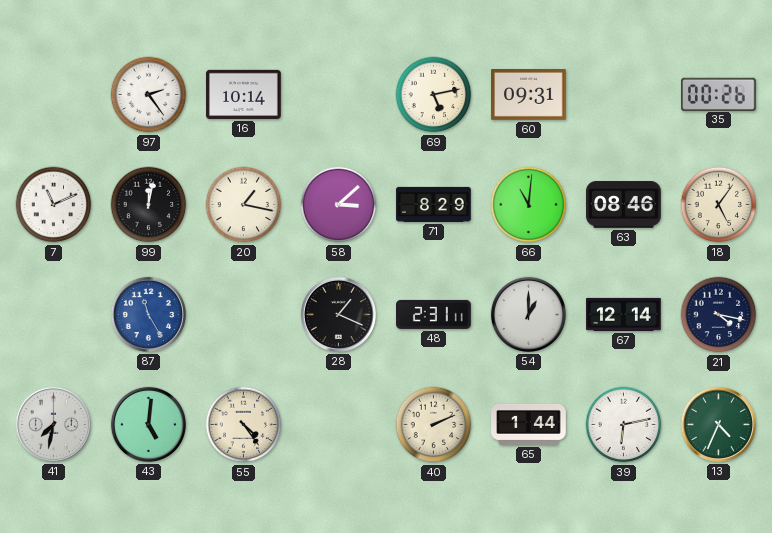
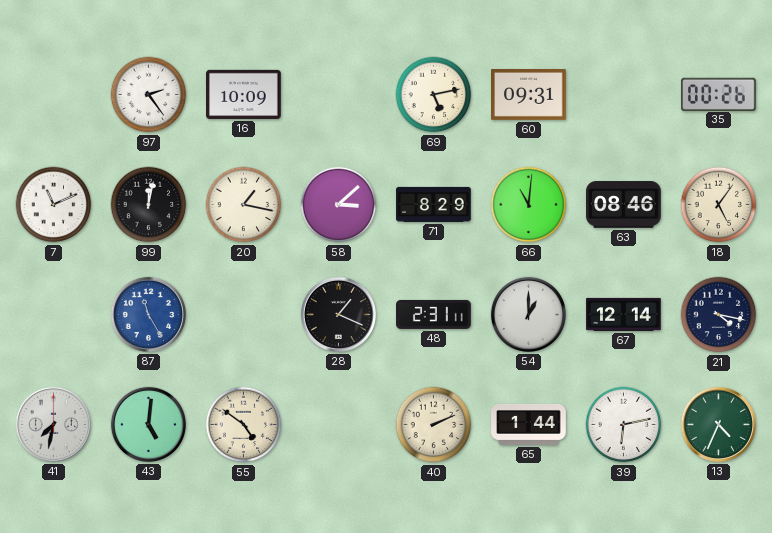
16: 10:14 -> 10:09 (244, 94)
55: 4:24 -> 4:51 (244, 425)
